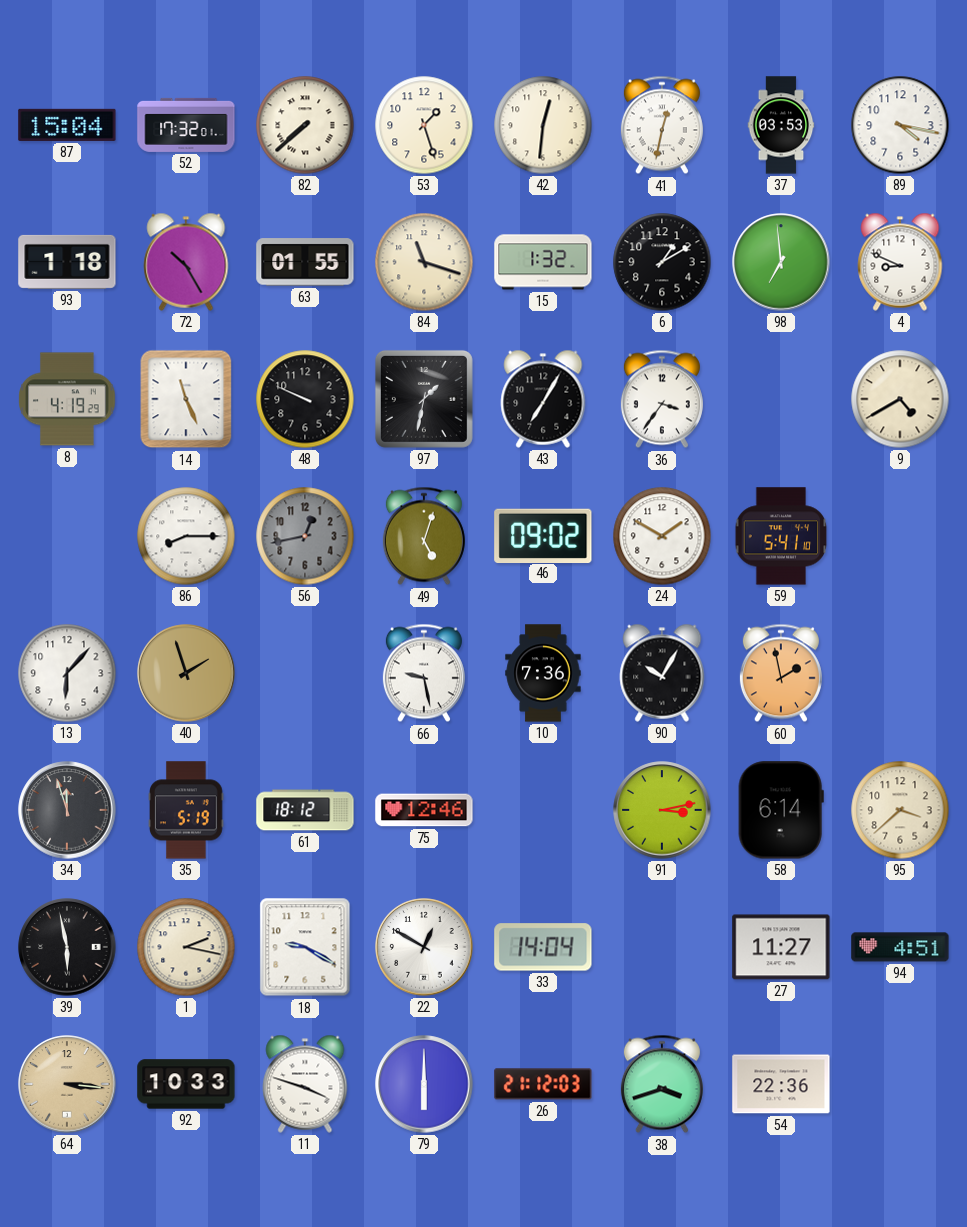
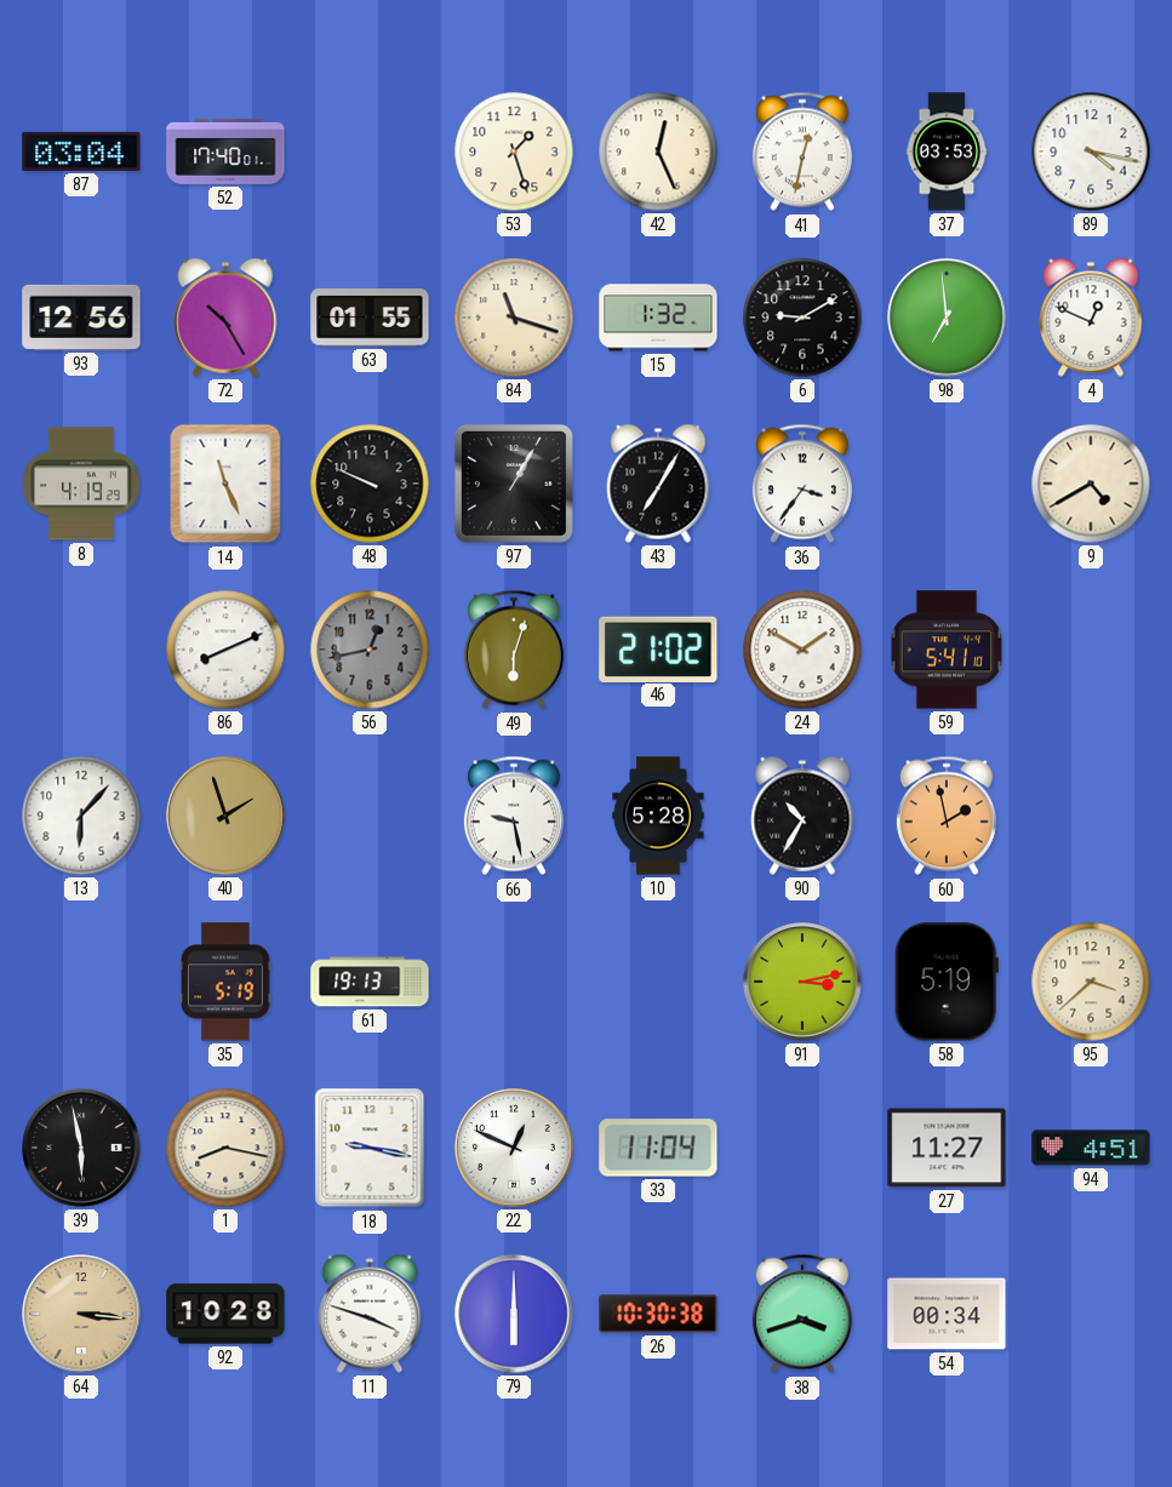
87: 15:04 -> 03:04 (81, 151)
52: 17:32 -> 17:40 (225, 151)
82: 7:38 -> none (305, 125)
42: 12:31 -> 12:26 (658, 151)
93: 1:18 -> 12:56 (81, 318)
6: 1:10 -> 9:10 (802, 318)
4: 8:49 -> 12:49 (1091, 318)
97: 1:32 -> 1:05 (514, 484)
86: 8:15 -> 8:11 (225, 650)
49: 5:03 -> 6:03 (514, 650)
46: 09:02 -> 21:02 (658, 648)
10: 7:36 -> 5:28 (658, 816)
90: 10:05 -> 10:35 (802, 816)
34: 11:57 -> none (67, 810)
61: 18:12 -> 19:13 (370, 982)
75: 12:46 -> none (424, 810)
58: 6:14 -> 5:19 (947, 982)
1: 2:17 -> 8:17 (225, 1148)
18: 9:20 -> 9:17 (370, 1148)
22: 12:50 -> 12:49 (514, 1148)
33: 14:04 -> 11:04 (658, 1148)
92: 10:33 -> 10:28 (225, 1314)
26: 21:12 -> 10:30 (658, 1314)
54: 22:36 -> 00:34 (947, 1314)
